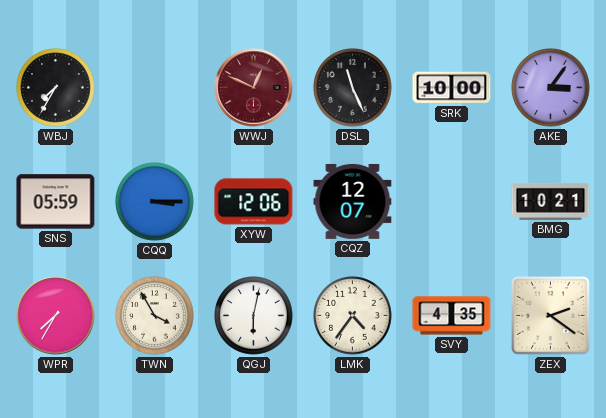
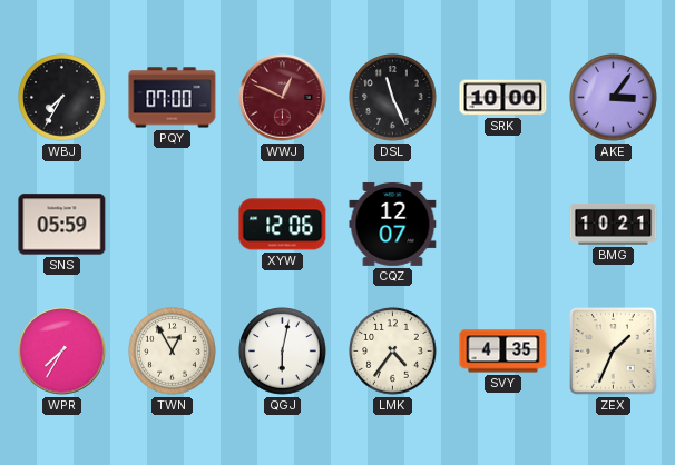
PQY: none -> 07:00 (173, 98)
CQQ: 3:15 -> none (155, 202)
TWN: 3:55 -> 12:55 (173, 352)
ZEX: 2:21 -> 1:34 (614, 352)
